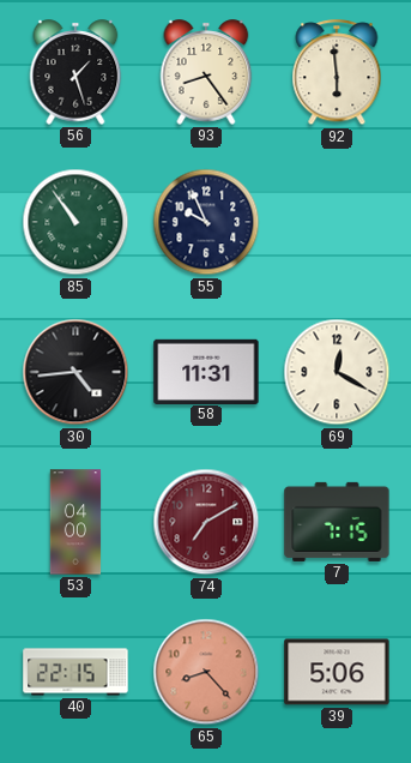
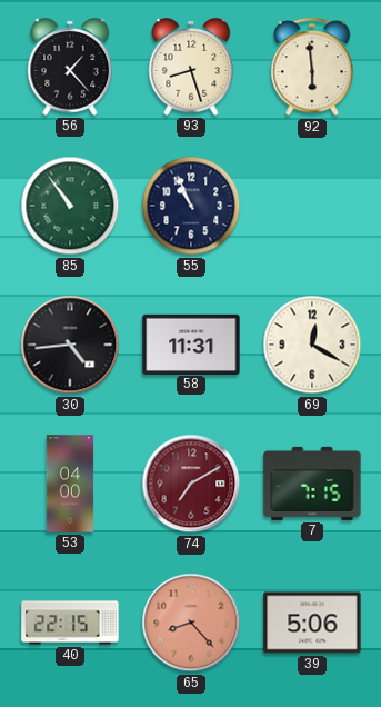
56: 1:27 -> 1:23 (70, 67)
93: 8:24 -> 8:27 (191, 67)
55: 9:56 -> 10:56 (191, 206)
